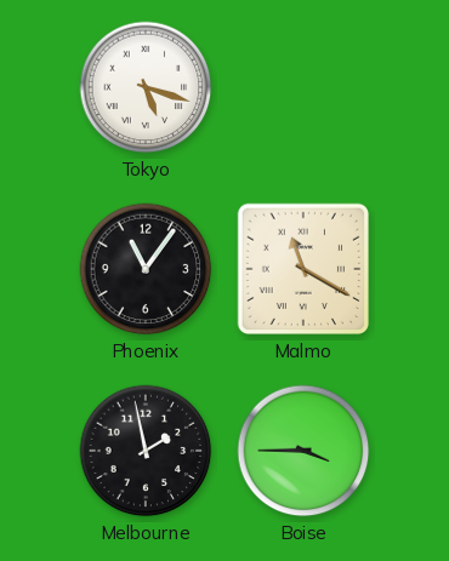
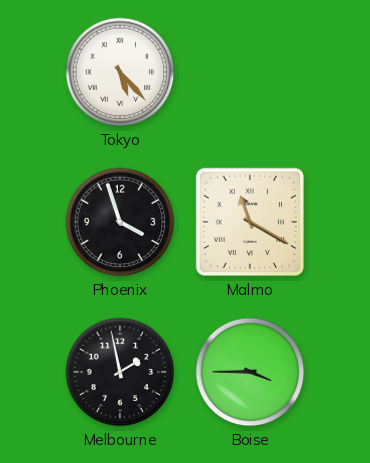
Tokyo: 5:18 -> 5:23 (120, 72)
Phoenix: 11:06 -> 3:57 (120, 222)
